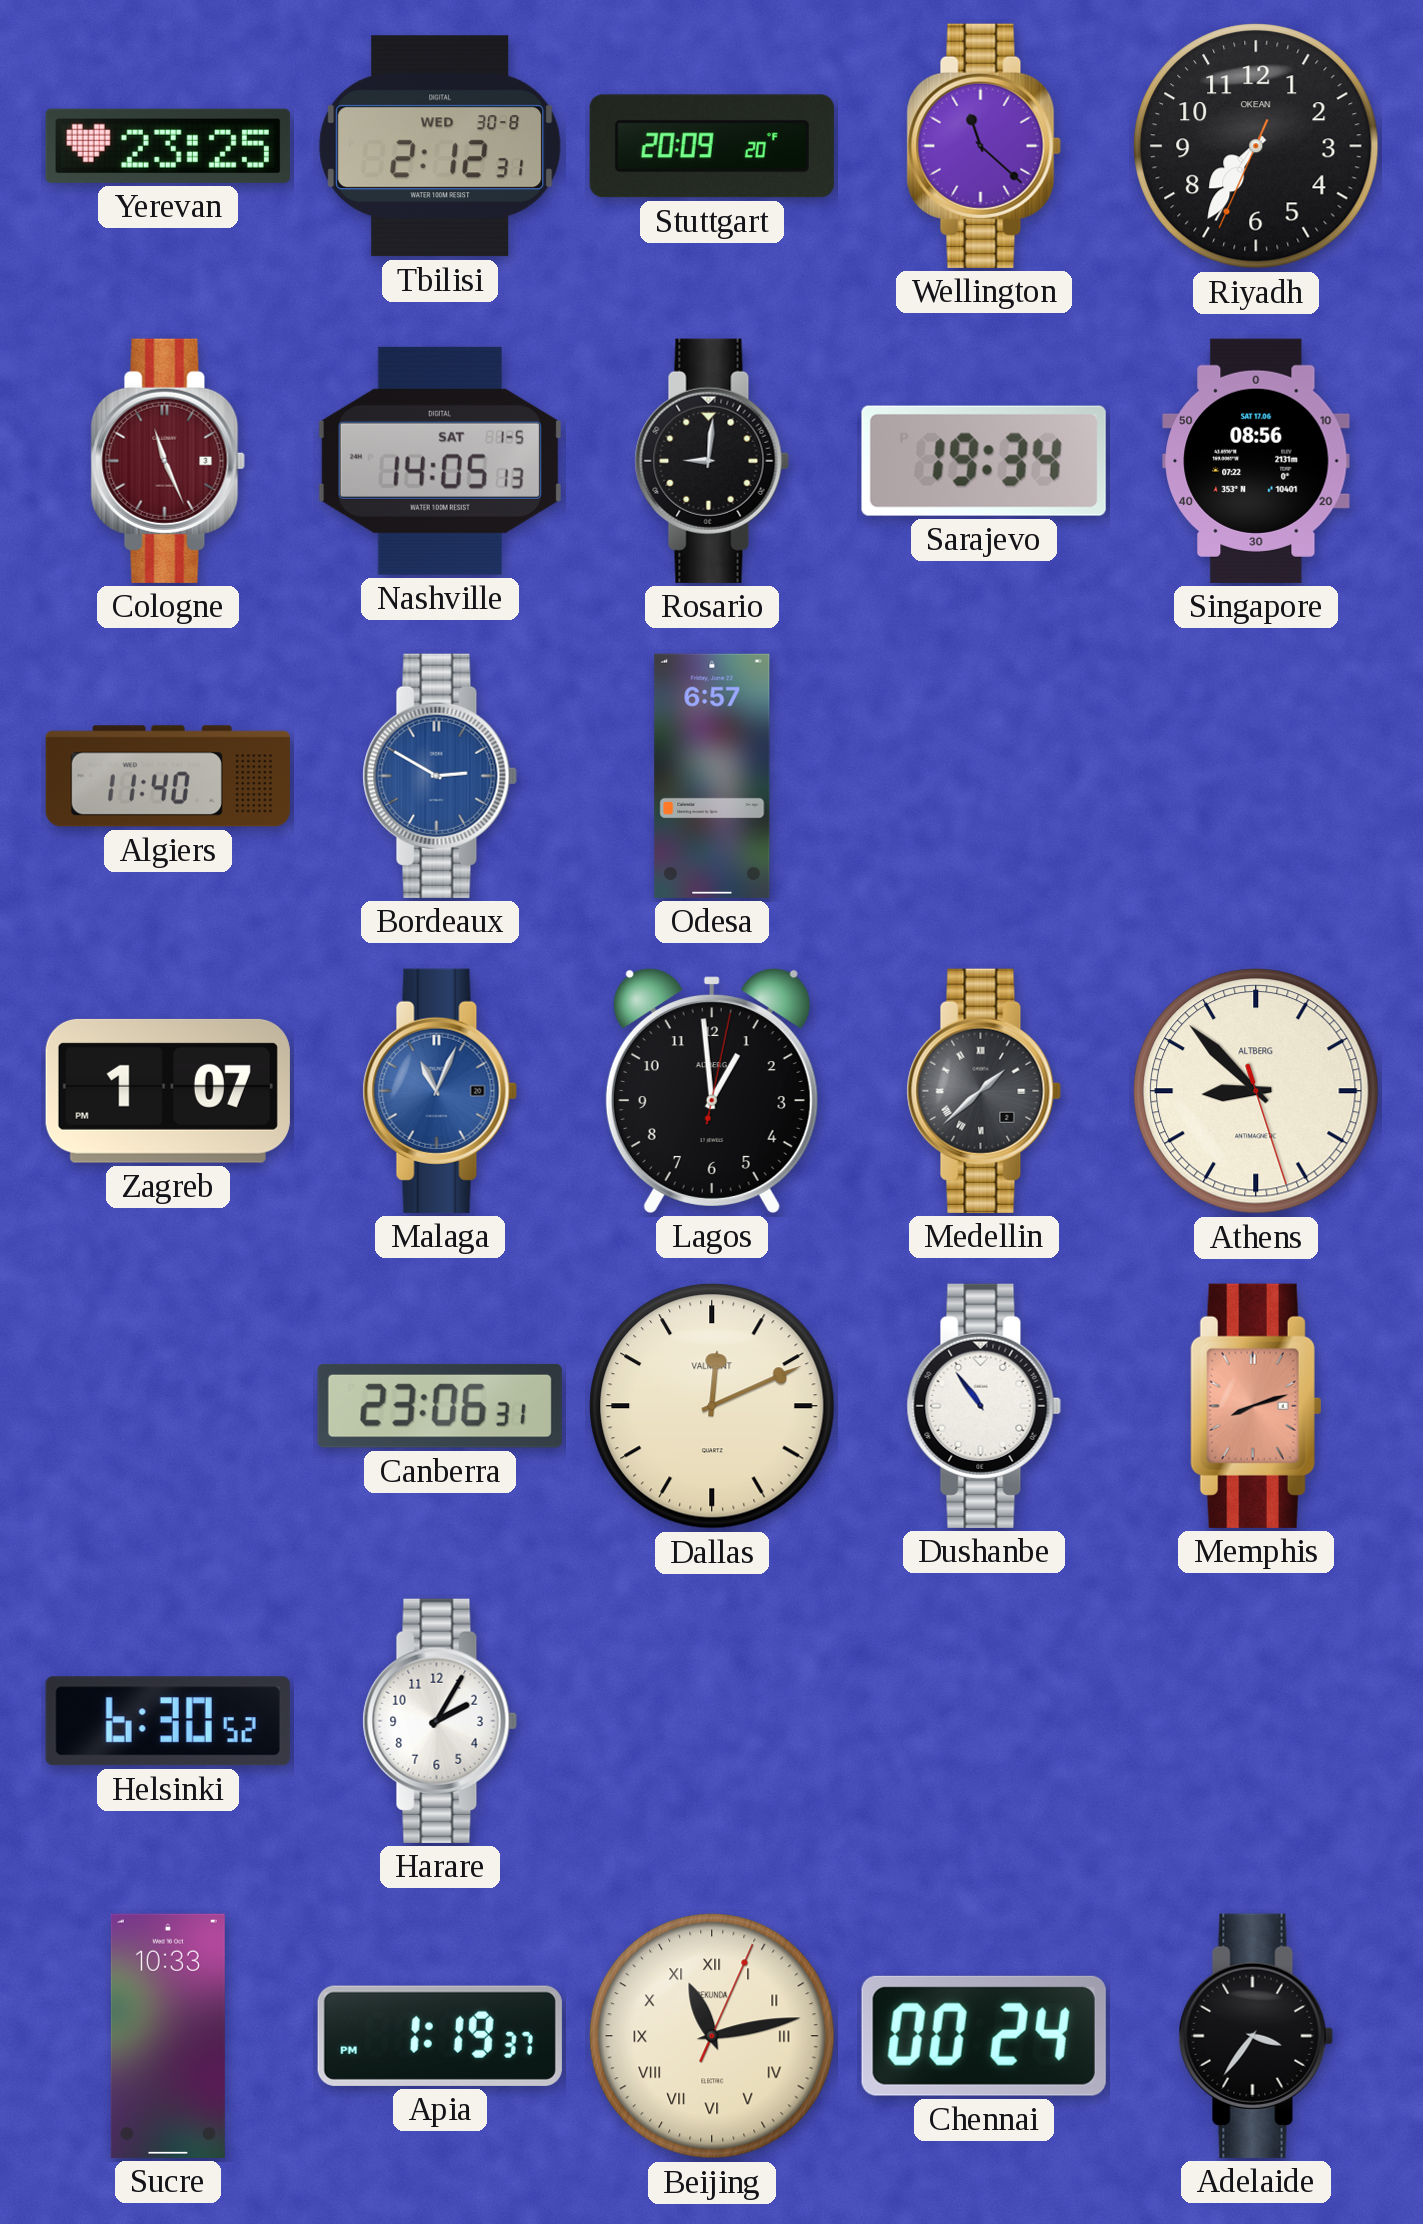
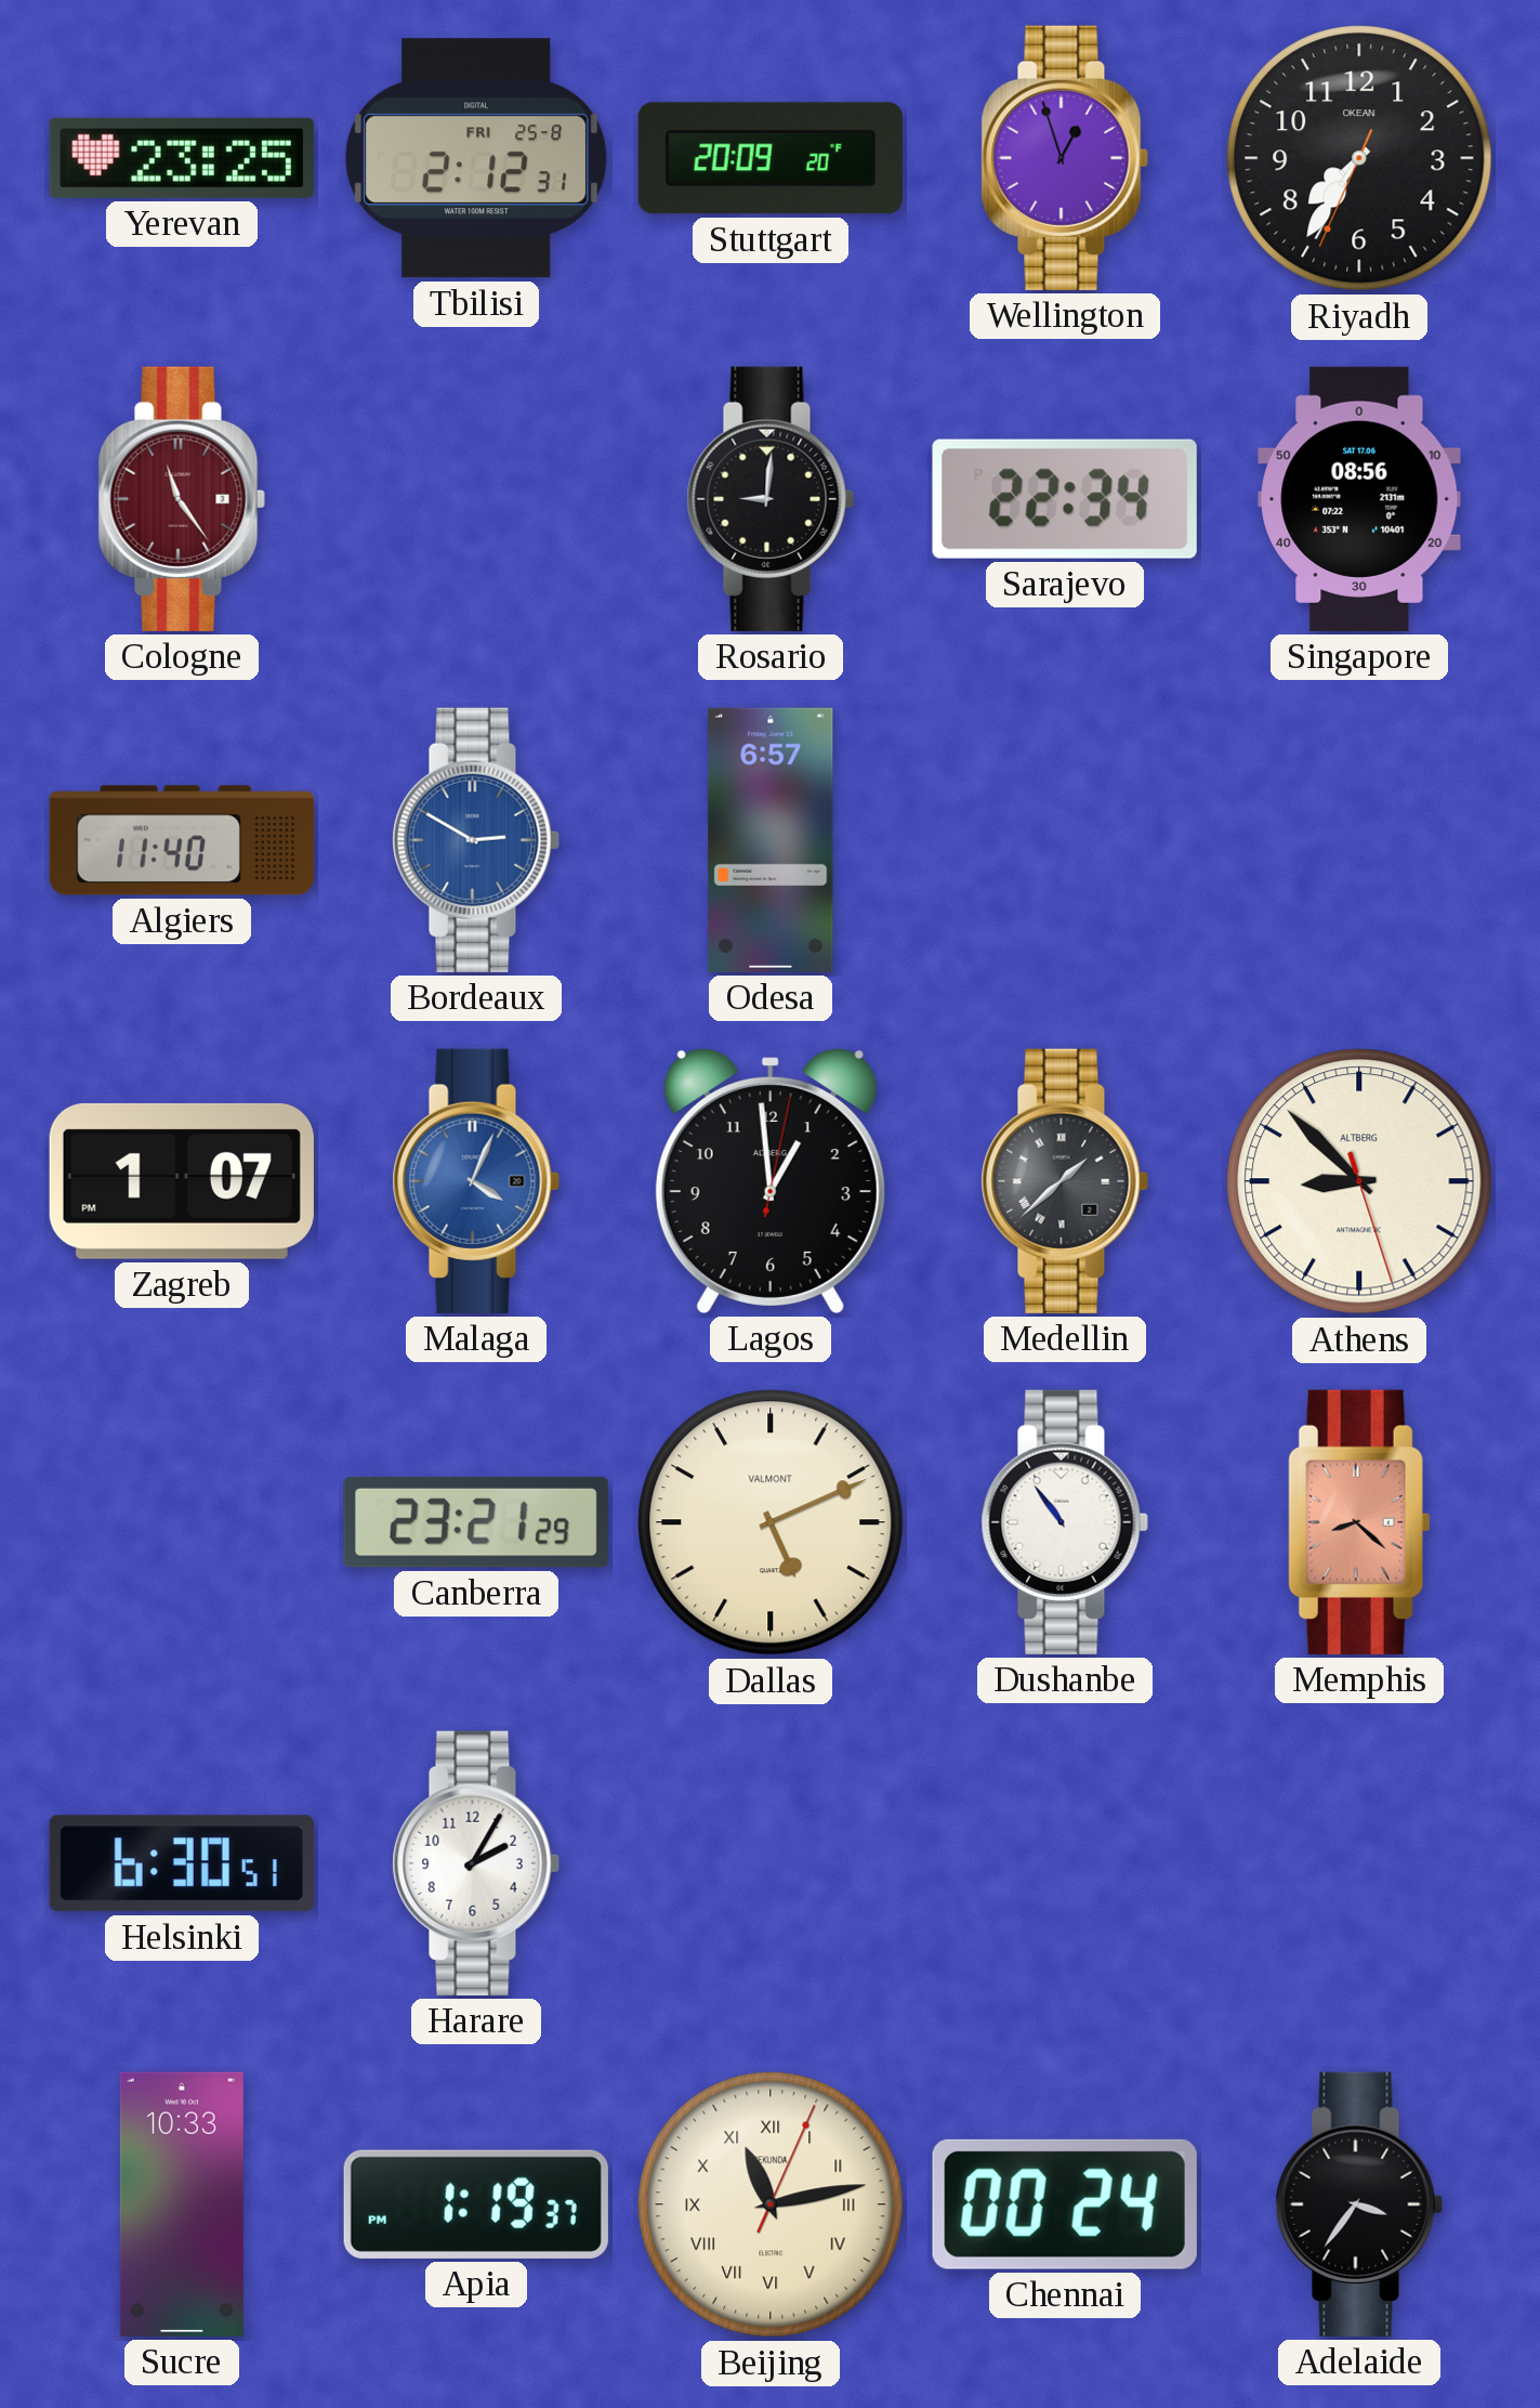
Tbilisi date: WED 30-8 -> FRI 25-8 (476, 158)
Wellington: 11:22 -> 12:57 (1065, 158)
Cologne: 11:26 -> 11:24 (182, 499)
Nashville: 14:05 -> none (440, 461)
Sarajevo: 19:34 -> 22:34 (1065, 499)
Malaga: 11:04 -> 4:04 (476, 1181)
Canberra: 23:06 -> 23:21 (476, 1522)
Dallas: 12:11 -> 5:11 (771, 1522)
Memphis: 8:12 -> 8:22 (1359, 1522)
Helsinki: 6:30:52 -> 6:30:51 (182, 1863)
